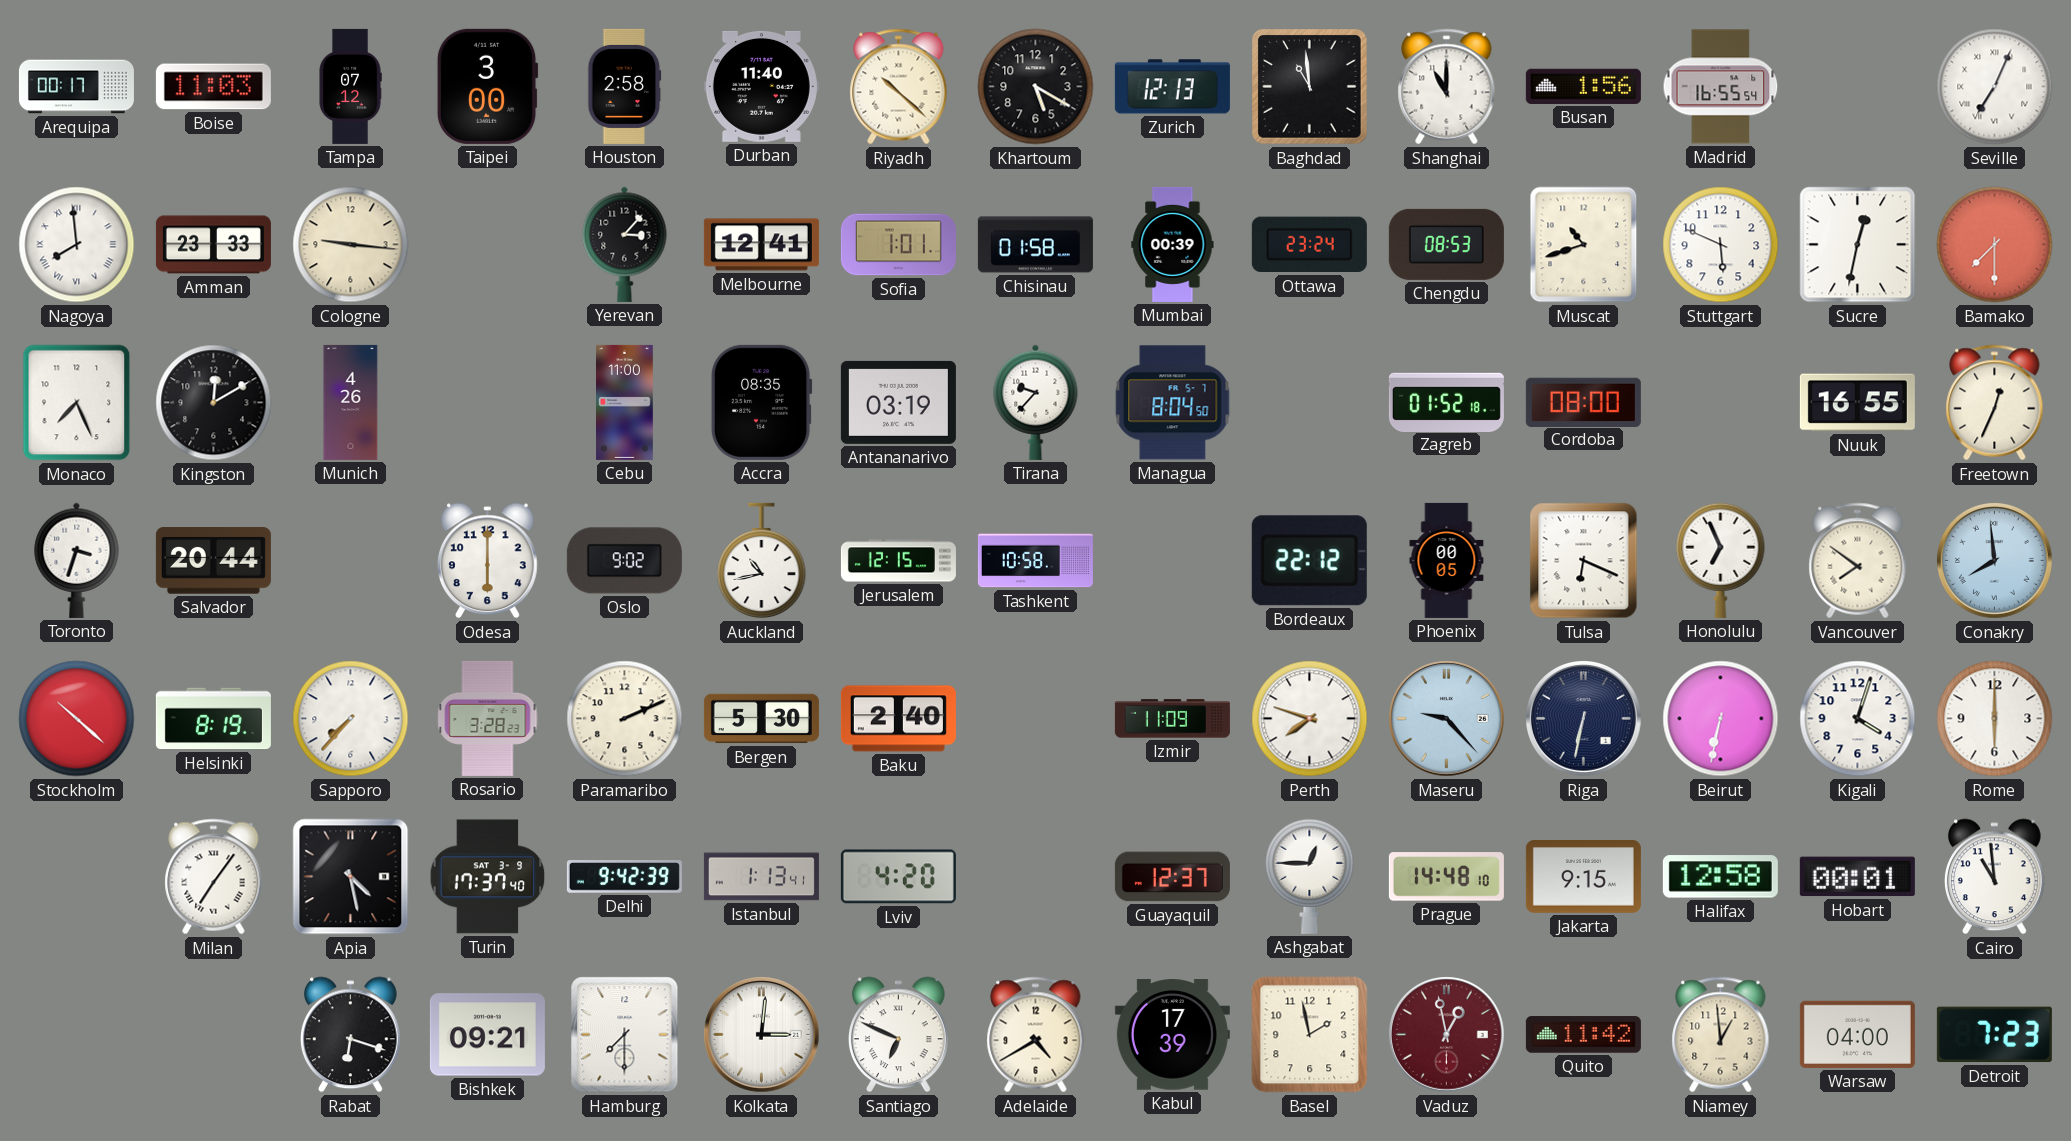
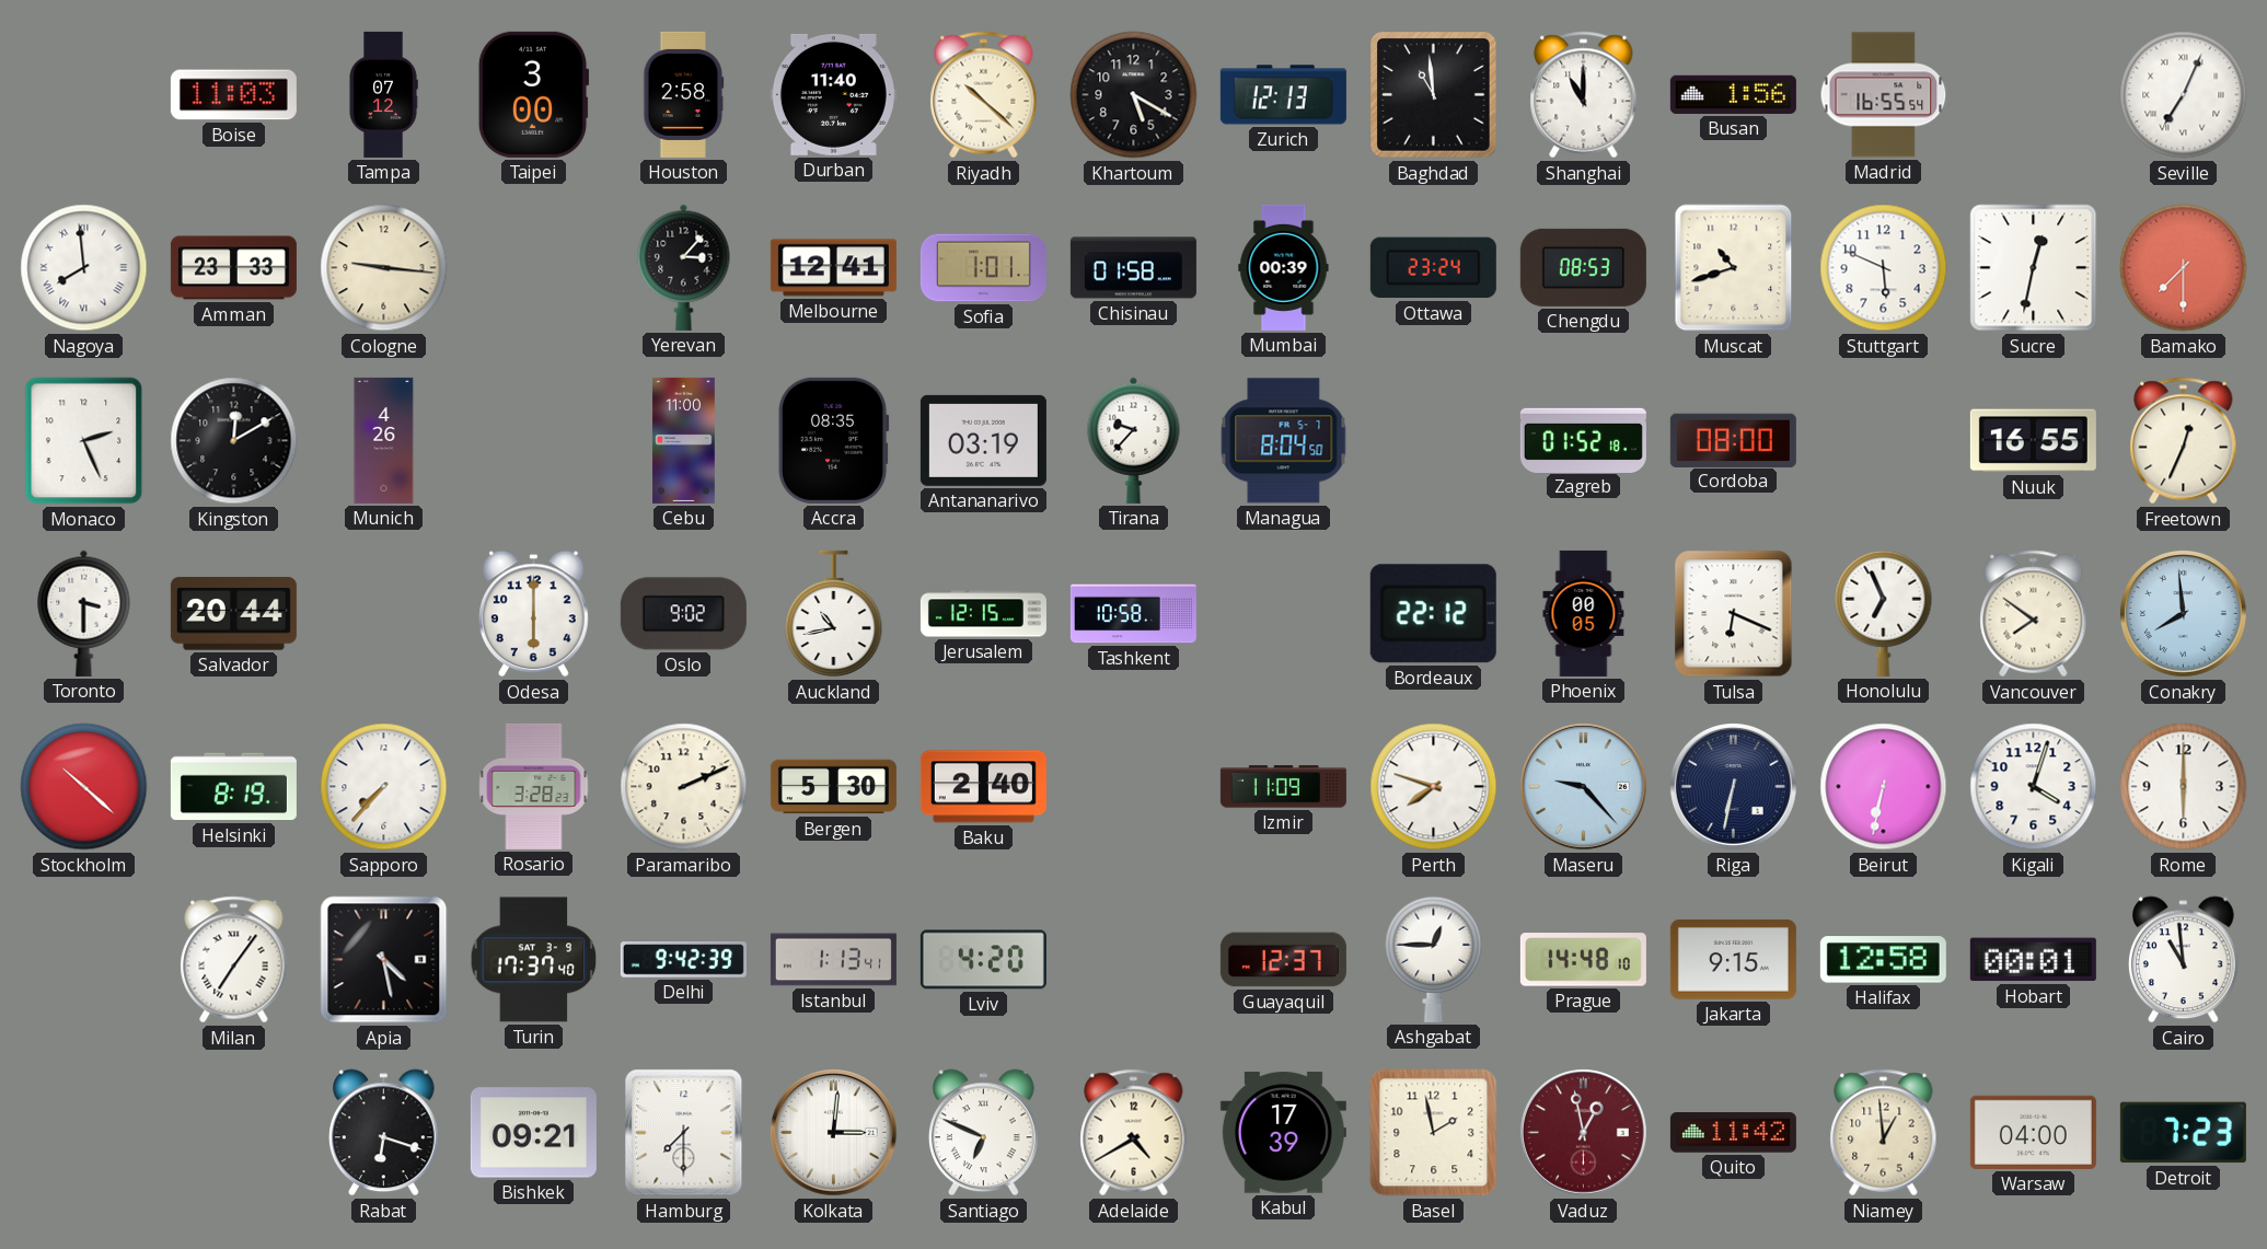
Arequipa: 00:17 -> none (76, 87)
Monaco: 7:26 -> 2:26 (84, 441)
Toronto: 3:33 -> 3:30 (84, 613)
